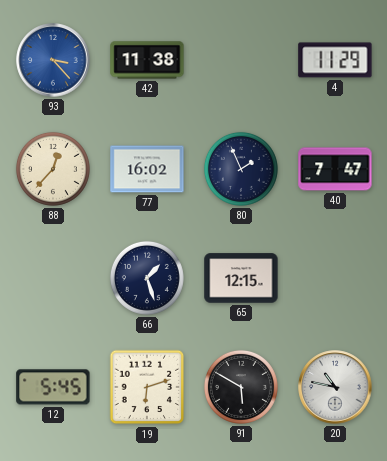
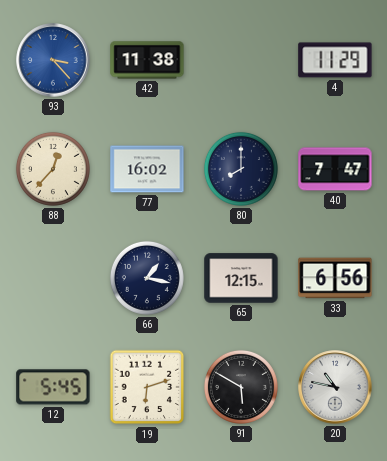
80: 1:56 -> 8:00 (241, 169)
66: 1:27 -> 1:17 (147, 278)
33: none -> 6:56 (335, 278)
